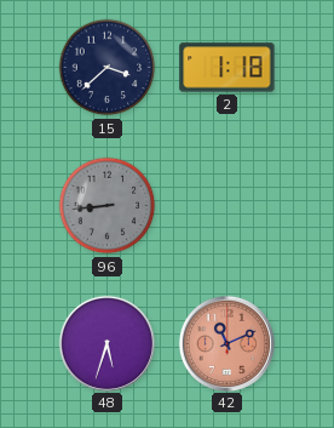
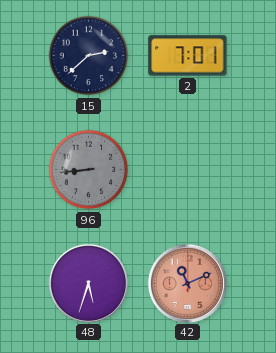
15: 3:38 -> 2:38 (89, 56)
2: 1:18 -> 7:01 (188, 56)
